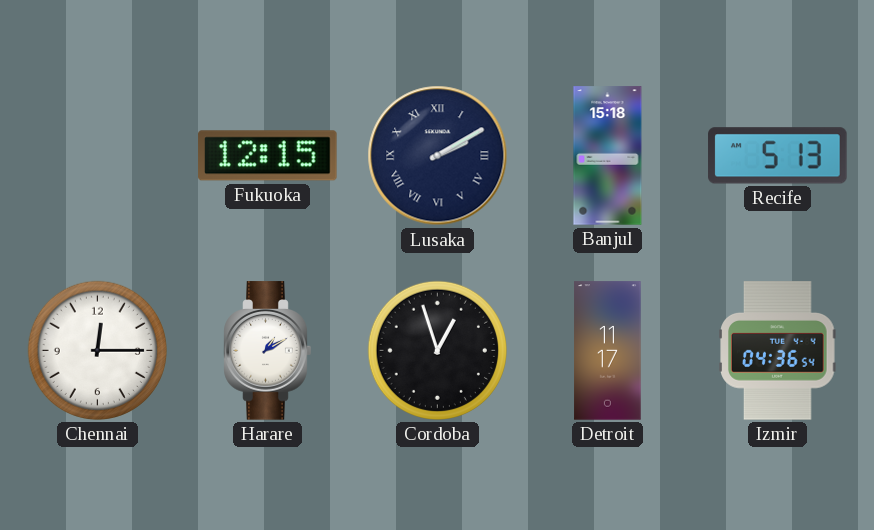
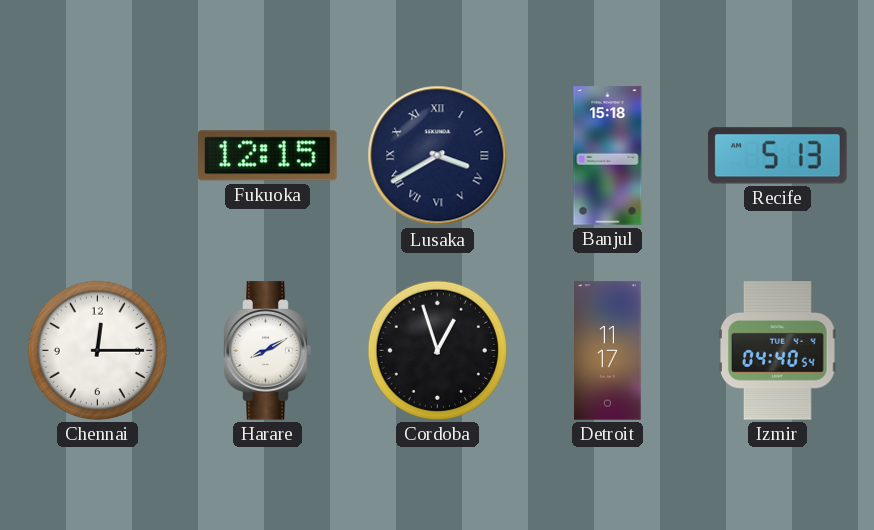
Lusaka: 2:10 -> 3:40 (438, 156)
Harare: 1:10 -> 8:10 (268, 351)
Izmir: 04:36 -> 04:40 (778, 351)
